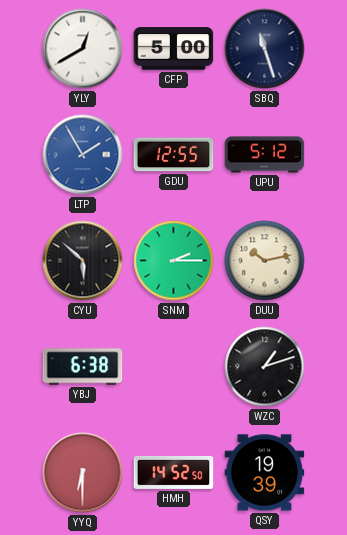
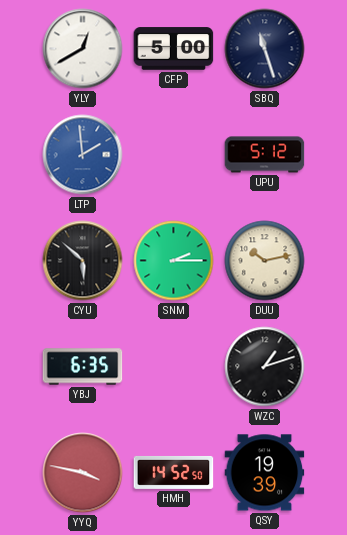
LTP: 1:55 -> 1:59 (83, 155)
GDU: 12:55 -> none (174, 155)
YBJ: 6:38 -> 6:35 (83, 367)
YYQ: 6:30 -> 3:47 (83, 473)
